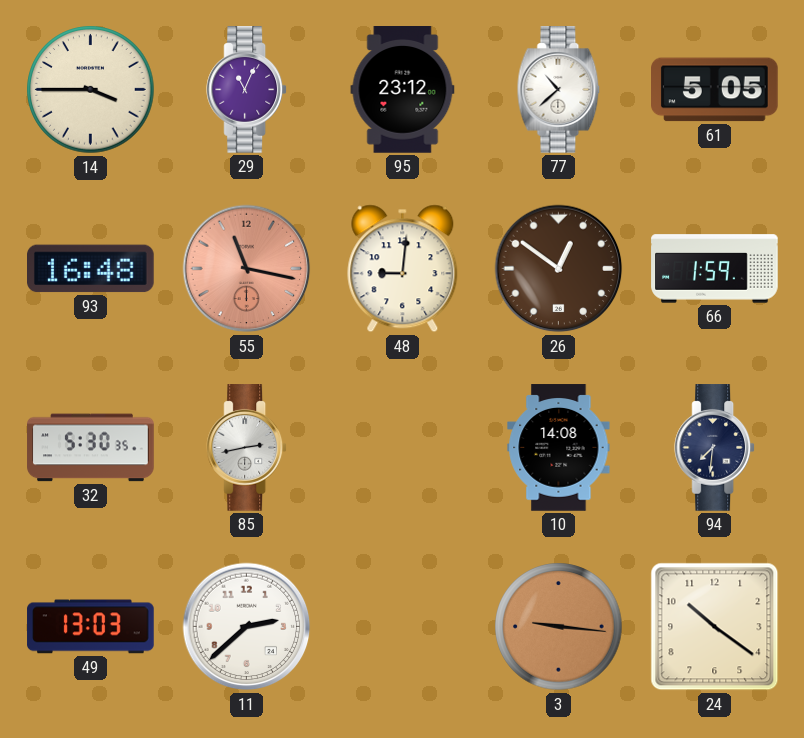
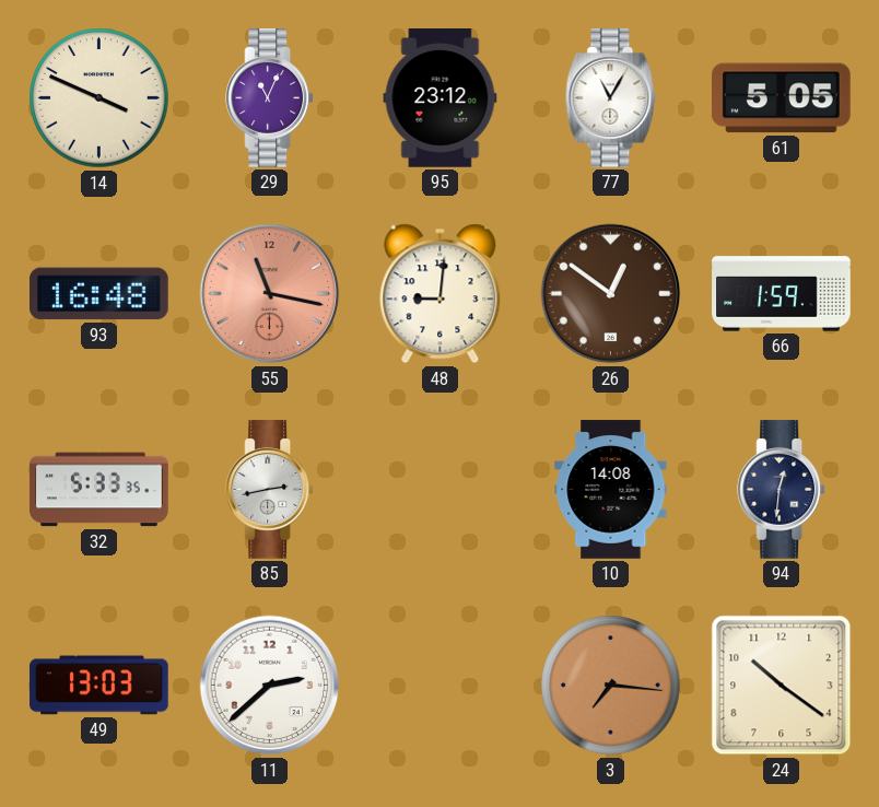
14: 3:45 -> 3:49 (99, 98)
77: 10:38 -> 11:05 (611, 98)
32: 5:30 -> 5:33 (99, 490)
94: 7:31 -> 12:31 (782, 490)
3: 9:16 -> 7:16 (611, 686)
